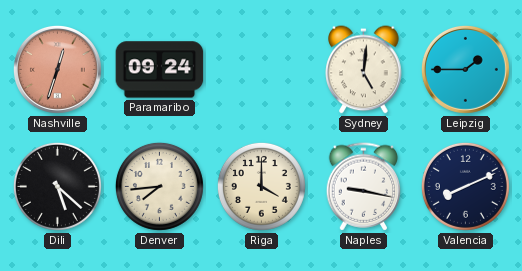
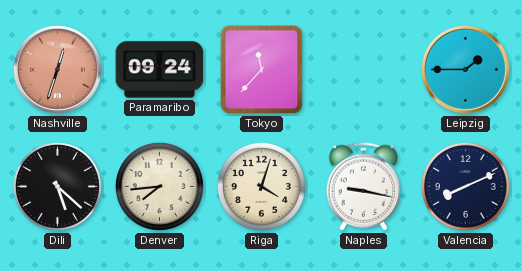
Tokyo: none -> 11:37 (262, 70)
Sydney: 5:01 -> none (364, 70)
Riga: 4:00 -> 4:03 (261, 186)
